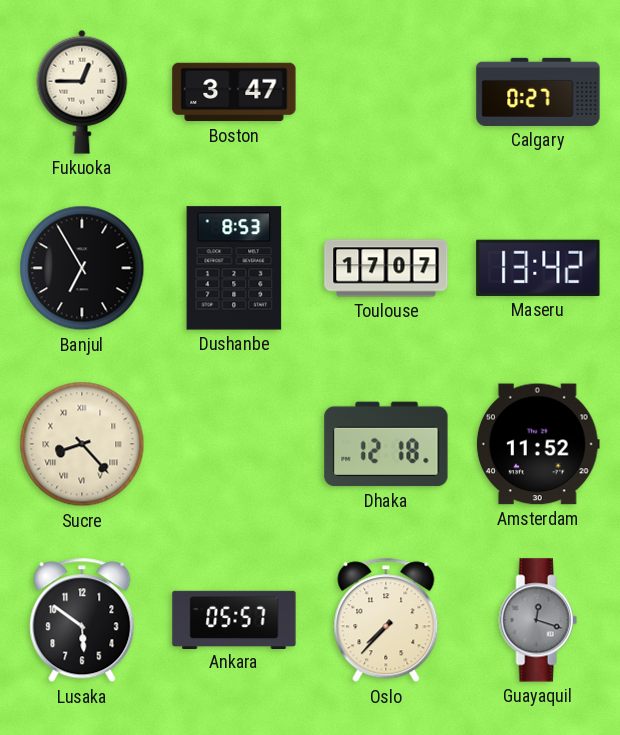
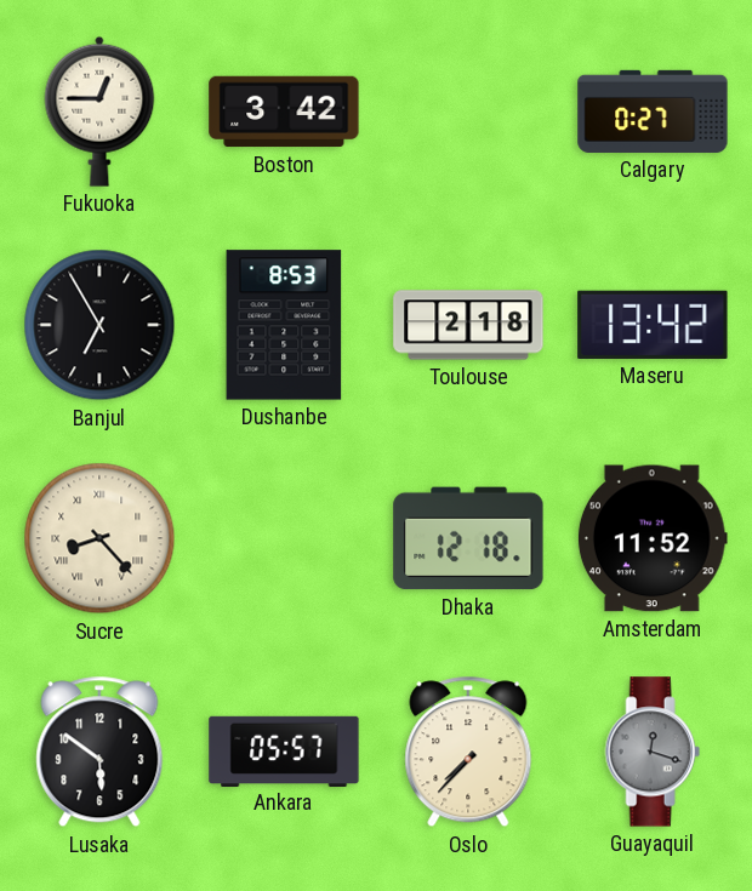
Boston: 3:47 -> 3:42 (284, 112)
Toulouse: 17:07 -> 2:18 (468, 325)
